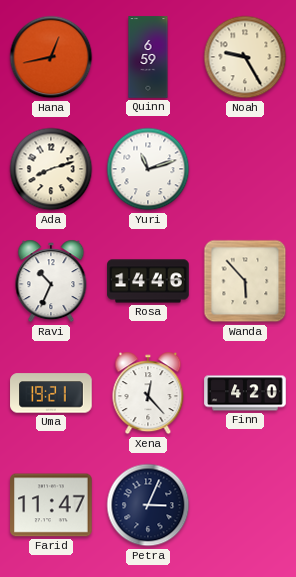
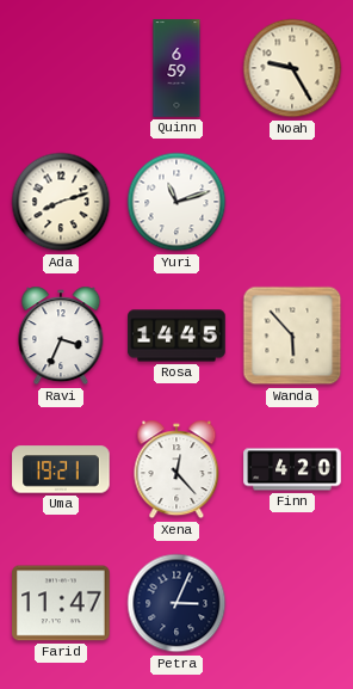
Hana: 12:43 -> none (51, 57)
Ravi: 10:34 -> 3:34 (61, 336)
Rosa: 14:46 -> 14:45 (176, 336)
